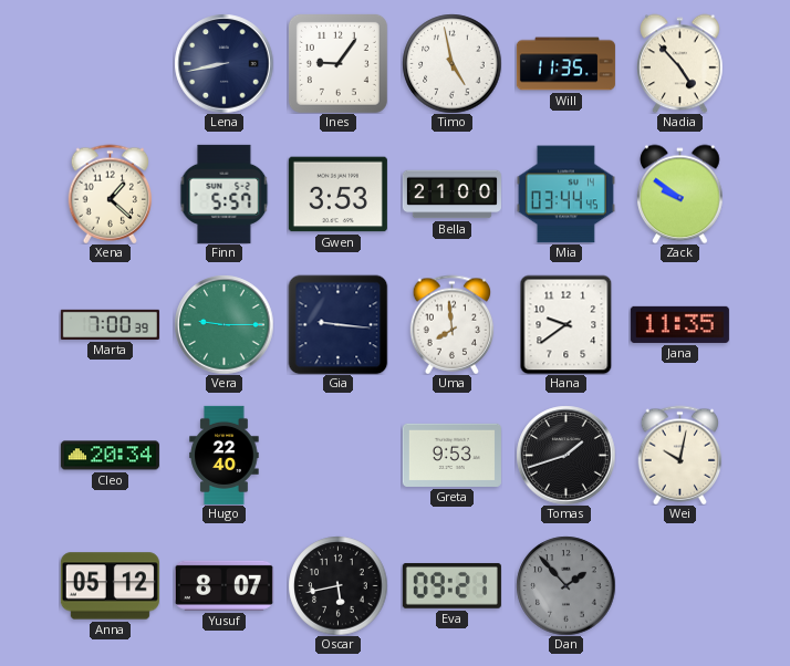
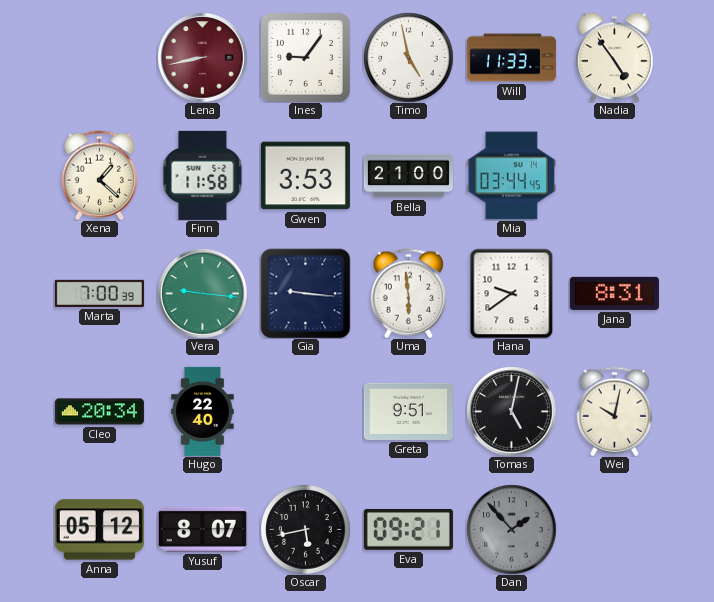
Lena dial: navy -> burgundy (202, 57)
Will: 11:35 -> 11:33 (511, 58)
Nadia: 4:53 -> 4:54 (615, 57)
Finn: 5:57 -> 11:58 (203, 175)
Zack: 9:51 -> none (680, 194)
Vera: 9:15 -> 9:16 (202, 293)
Uma: 7:59 -> 5:59 (409, 293)
Jana: 11:35 -> 8:31 (614, 293)
Greta: 9:53 -> 9:51 (408, 411)
Tomas: 1:42 -> 5:02 (511, 411)
